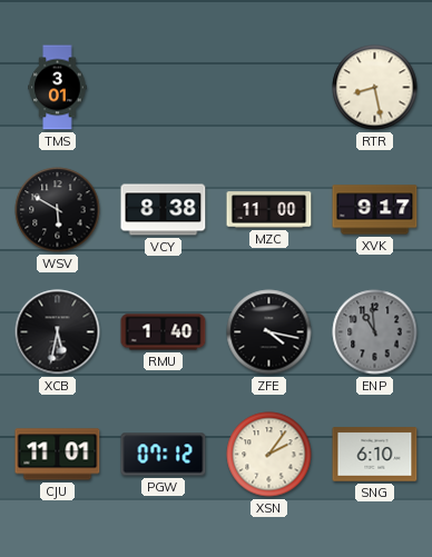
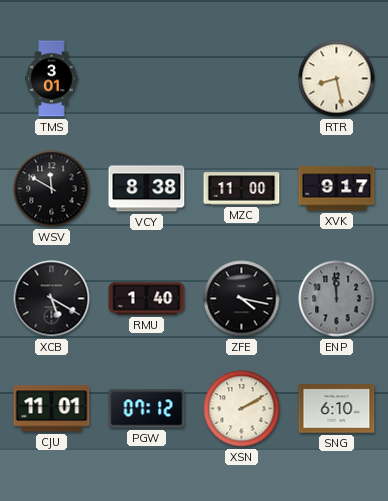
WSV: 5:50 -> 11:50 (52, 189)
XCB: 5:32 -> 5:20 (52, 299)
ENP: 10:59 -> 11:59 (337, 299)
XSN: 2:06 -> 2:10 (242, 409)
